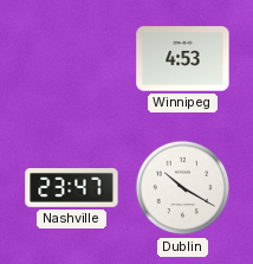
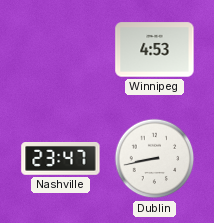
Dublin: 10:20 -> 8:43 (155, 159)
